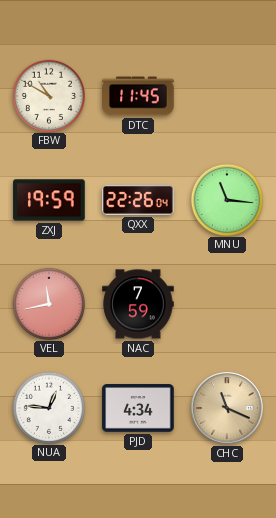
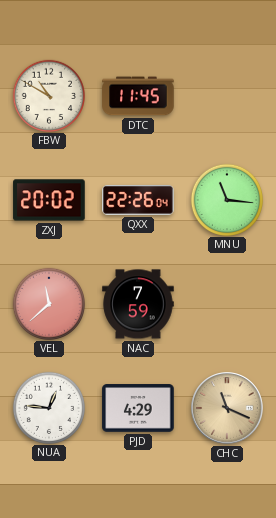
ZXJ: 19:59 -> 20:02 (49, 200)
VEL: 11:43 -> 11:38 (48, 303)
PJD: 4:34 -> 4:29 (138, 408)
